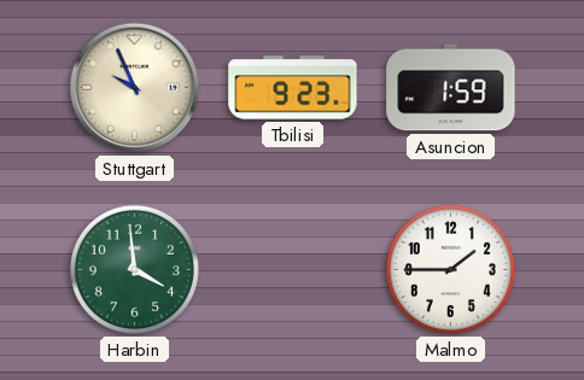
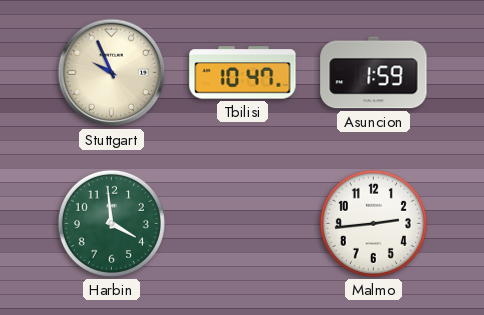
Tbilisi: 9:23 -> 10:47 (243, 73)
Malmo: 1:45 -> 2:44 (373, 223)
